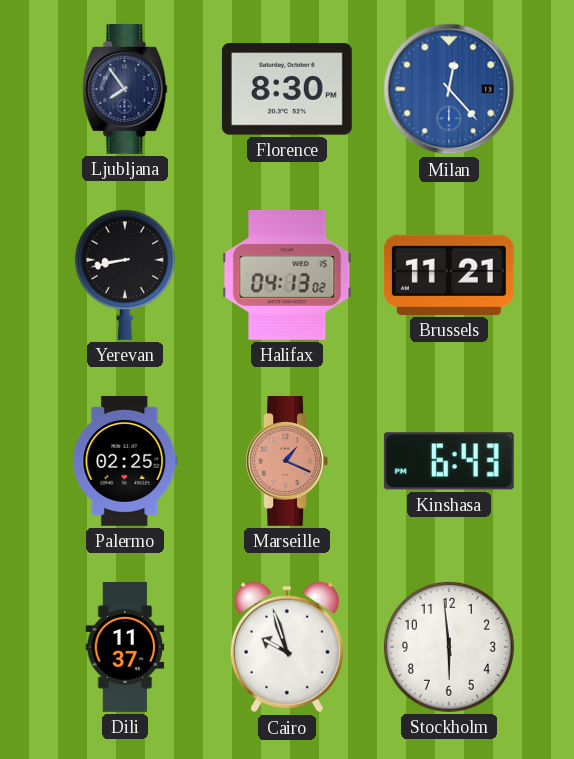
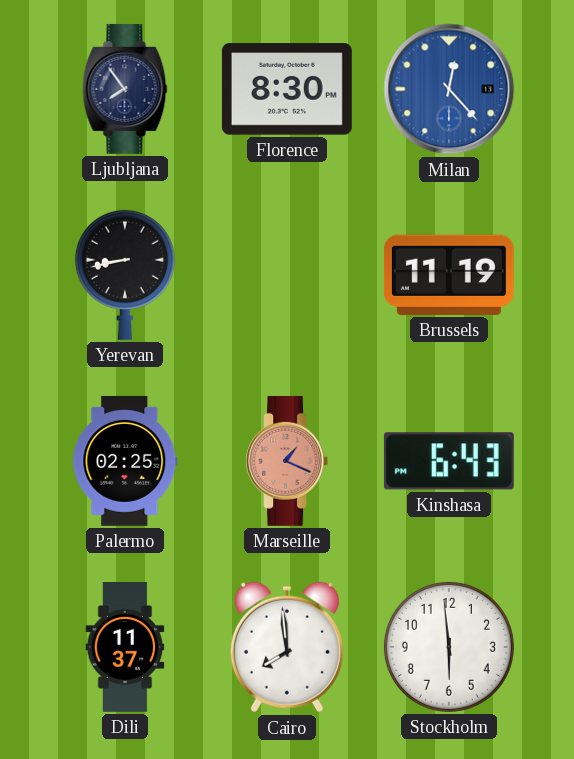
Halifax: 04:13 -> none (287, 275)
Brussels: 11:21 -> 11:19 (449, 275)
Cairo: 9:57 -> 7:59 (287, 647)
